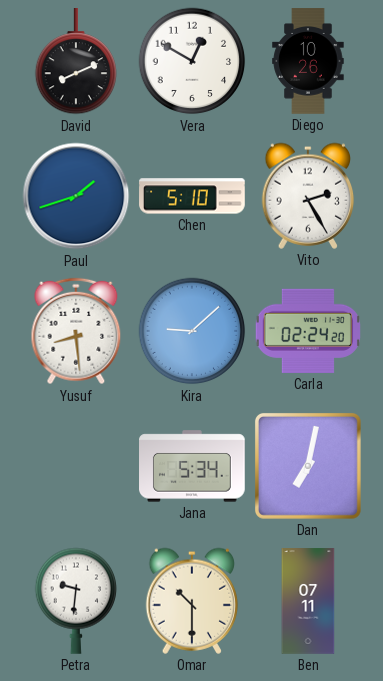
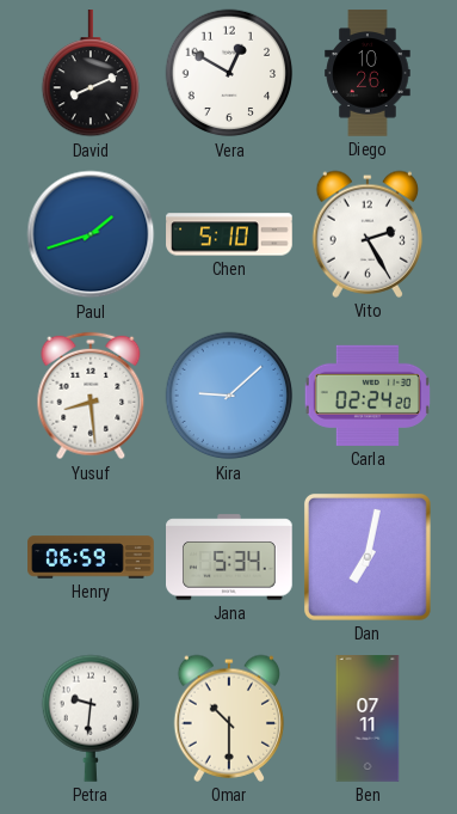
Henry: none -> 06:59 (91, 557)
